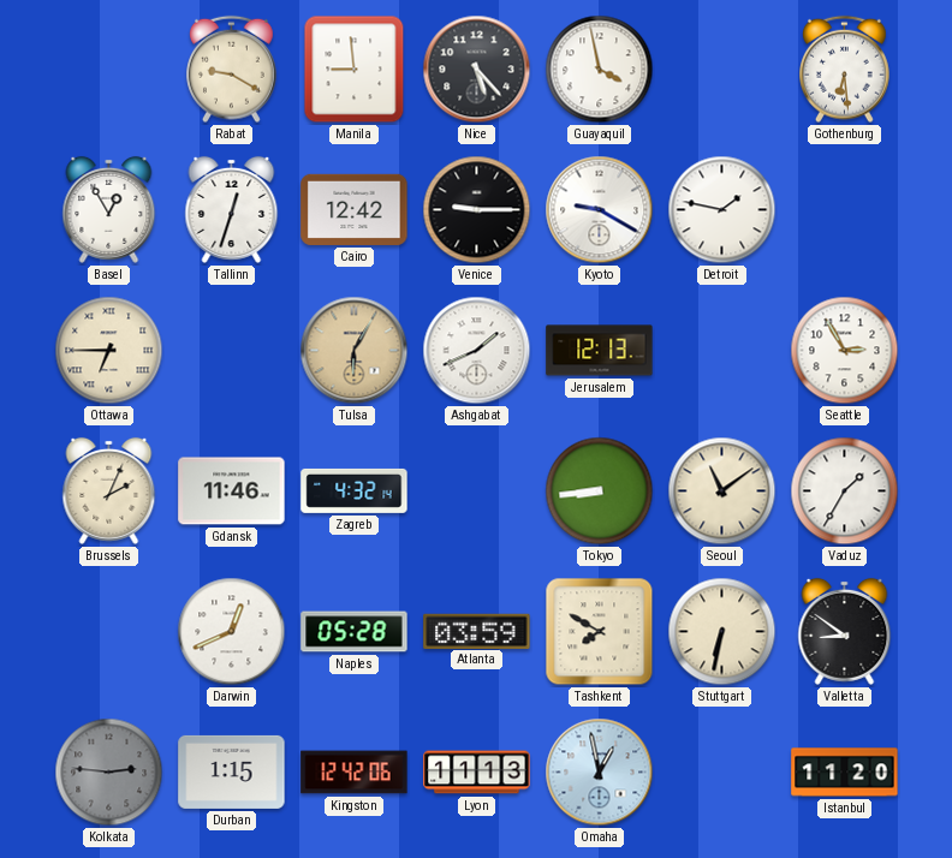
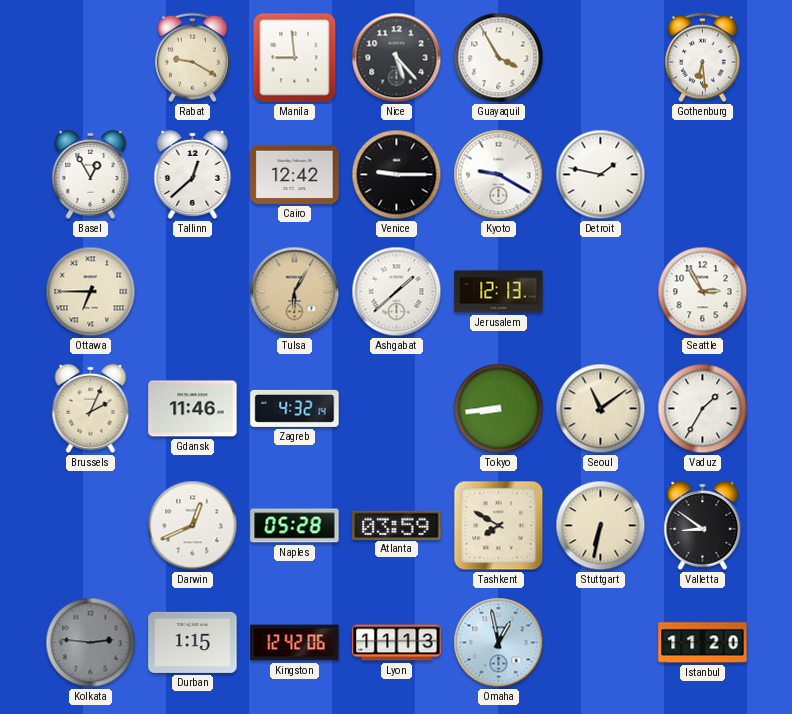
Guayaquil: 3:58 -> 3:55 (499, 58)
Tallinn: 12:33 -> 12:38 (193, 174)
Ashgabat: 1:41 -> 1:38 (397, 292)
